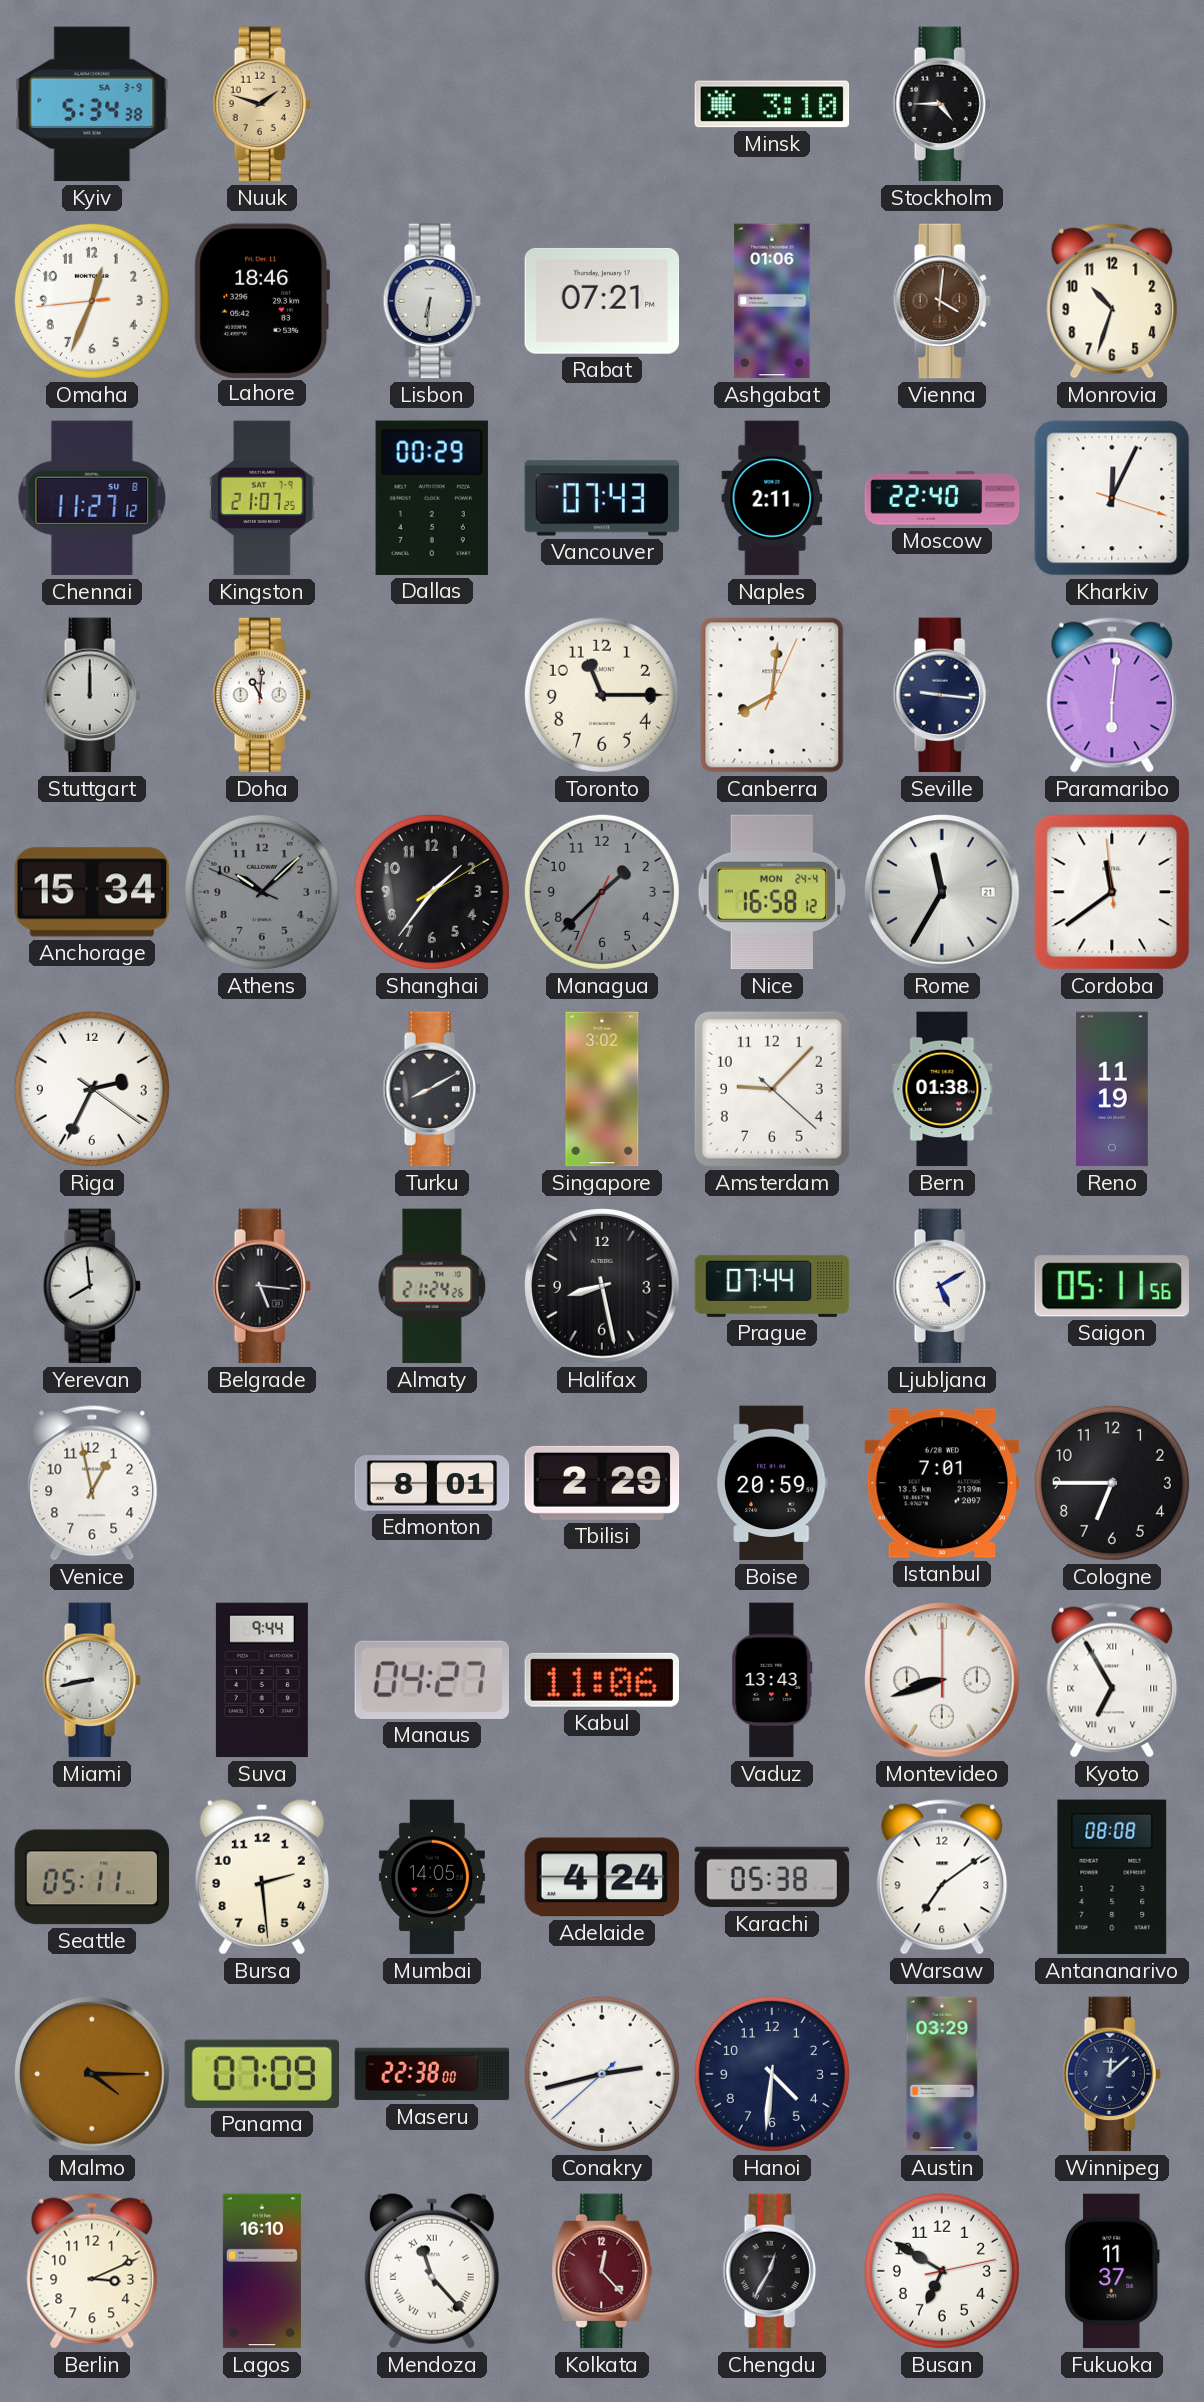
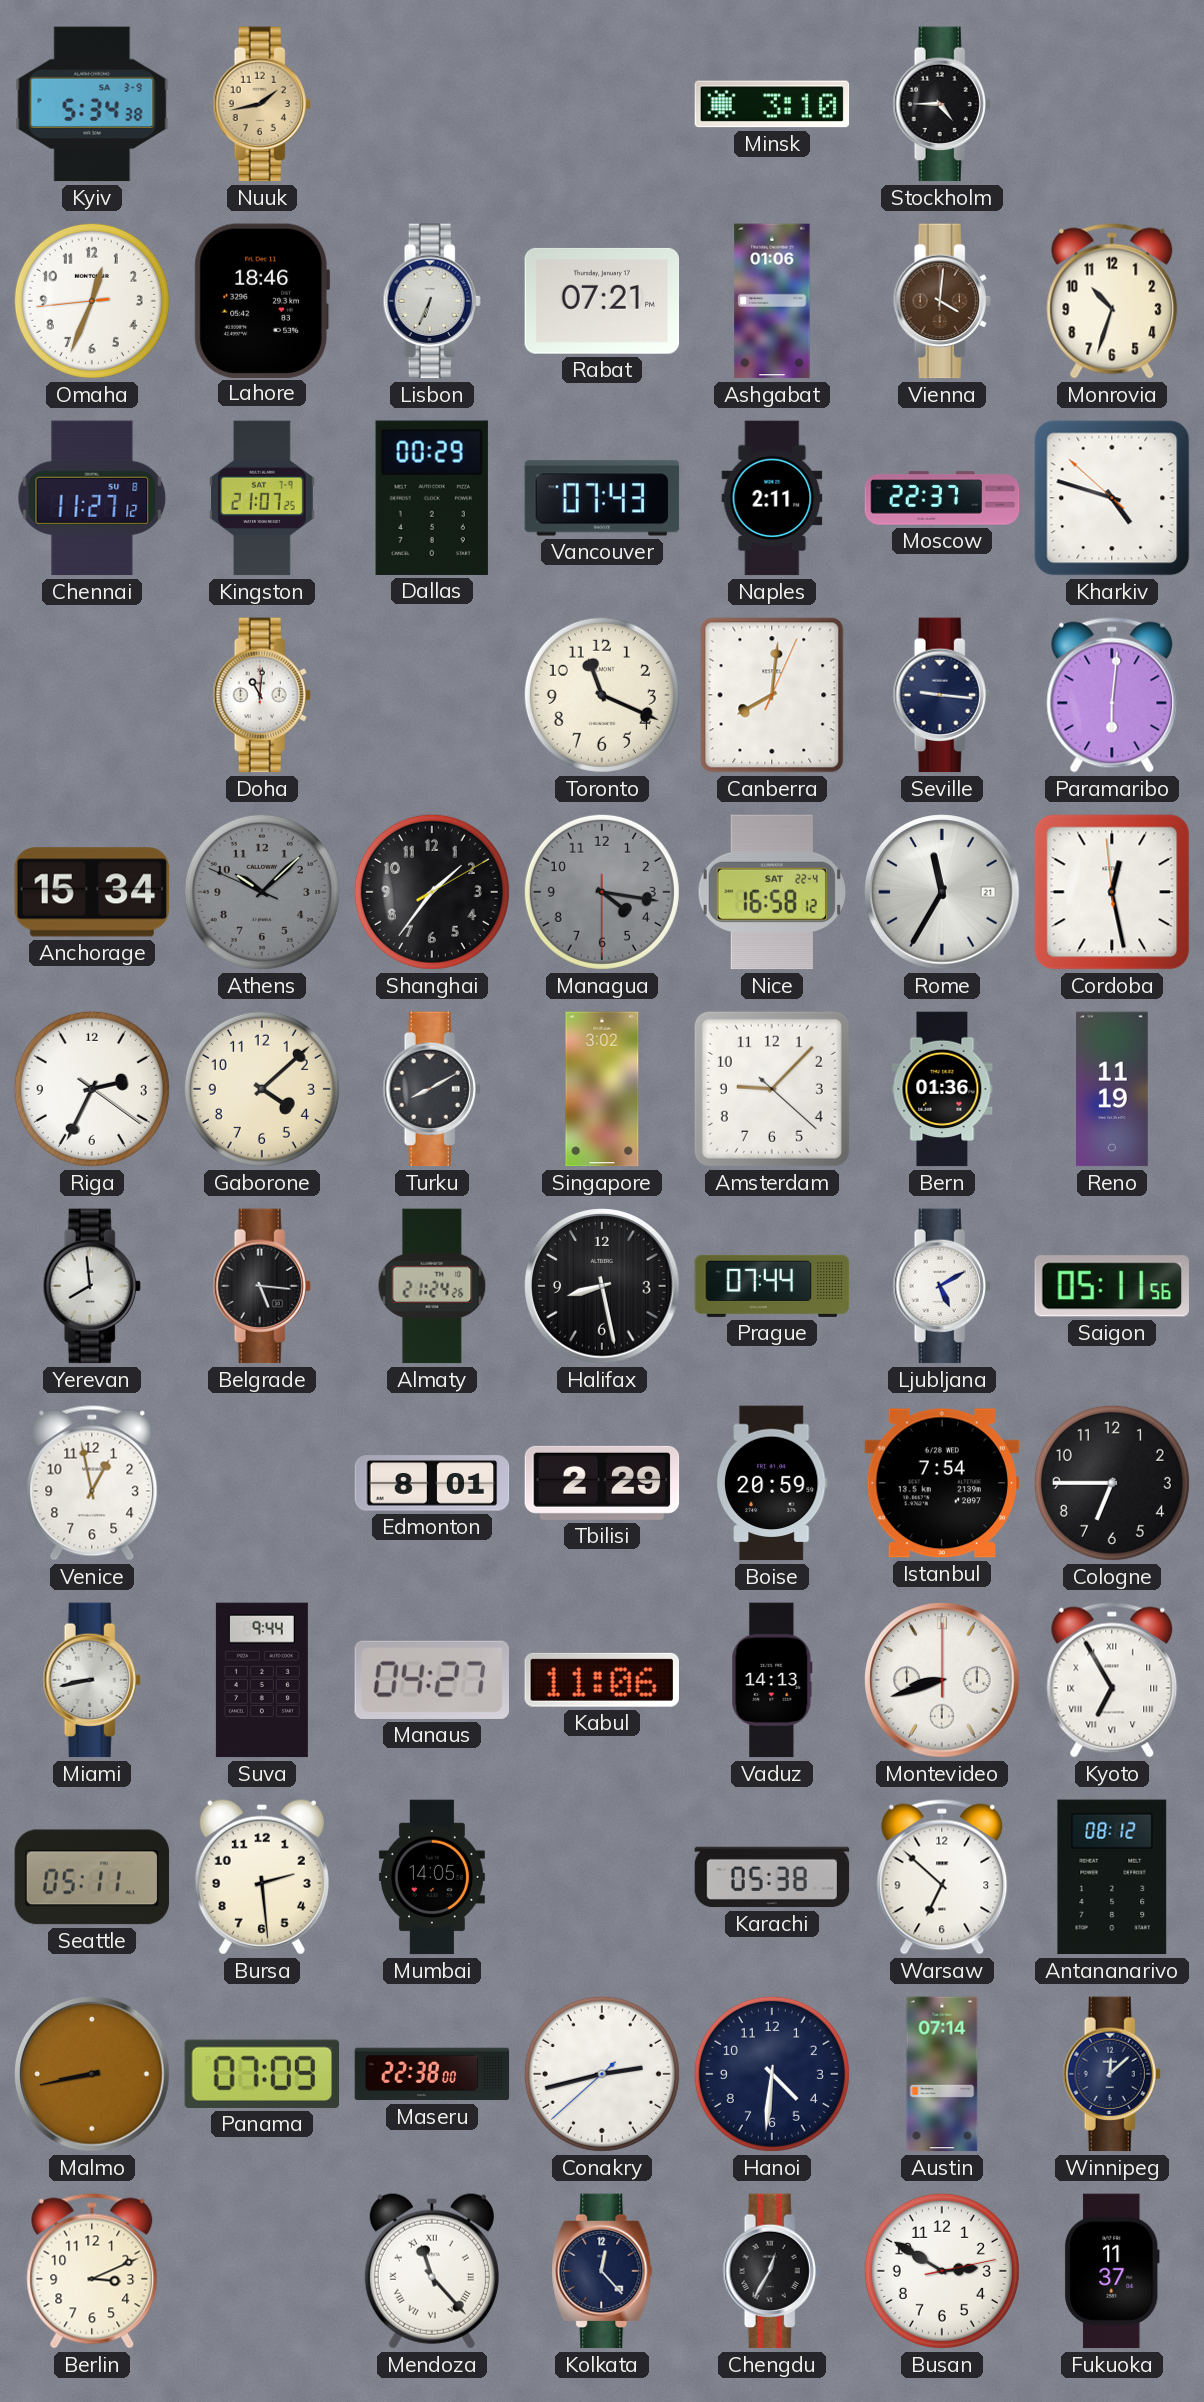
Nuuk: 1:48 -> 1:43 (262, 104)
Lisbon: 6:31 -> 6:34 (432, 301)
Moscow: 22:40 -> 22:37 (942, 498)
Kharkiv: 12:04 -> 4:47 (1112, 498)
Stuttgart: 12:00 -> none (92, 695)
Toronto: 11:15 -> 11:19 (602, 695)
Managua: 1:37 -> 4:16 (602, 892)
Nice date: MON 24-4 -> SAT 22-4 (772, 892)
Cordoba: 11:38 -> 12:27 (1112, 892)
Gaborone: none -> 4:08 (262, 1089)
Bern: 01:38 -> 01:36 (942, 1089)
Istanbul: 7:01 -> 7:54 (942, 1483)
Vaduz: 13:43 -> 14:13 (772, 1680)
Adelaide: 4:24 -> none (602, 1877)
Warsaw: 7:09 -> 6:52 (942, 1877)
Antananarivo: 08:08 -> 08:12 (1112, 1877)
Malmo: 4:15 -> 8:43 (92, 2074)
Austin: 03:29 -> 07:14 (942, 2074)
Lagos: 16:10 -> none (262, 2271)
Kolkata dial: burgundy -> navy (602, 2271)
Busan: 6:50 -> 2:50 (942, 2271)
